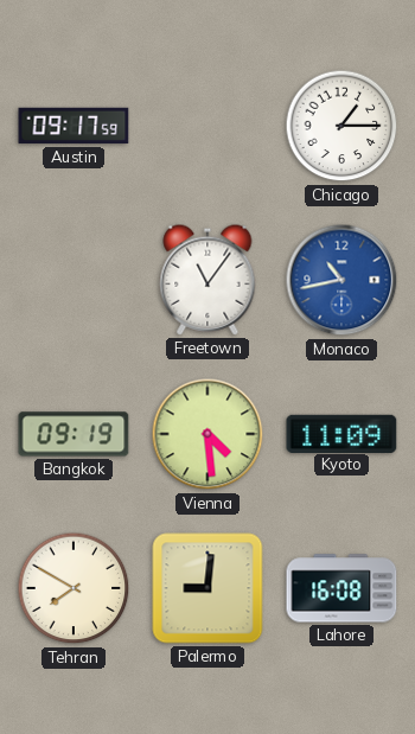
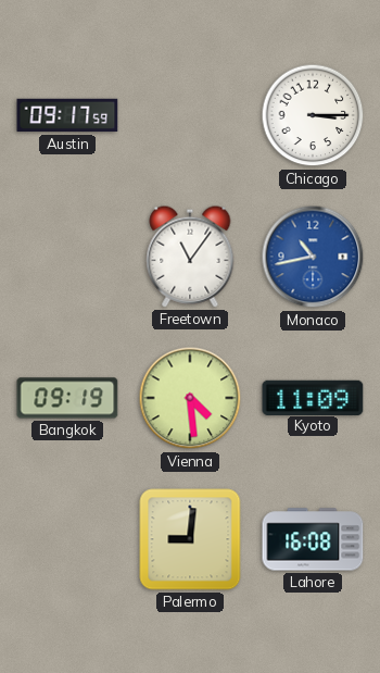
Chicago: 1:15 -> 3:15 (313, 115)
Tehran: 7:50 -> none (74, 588)
